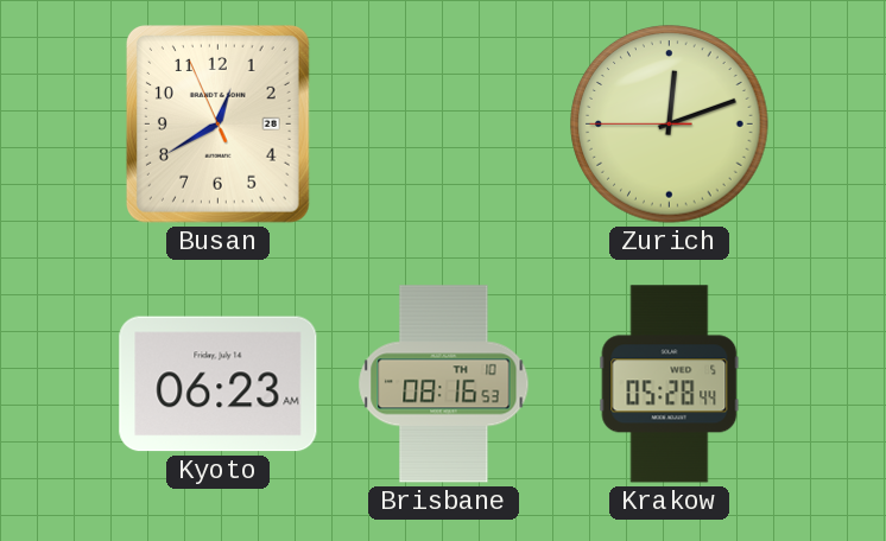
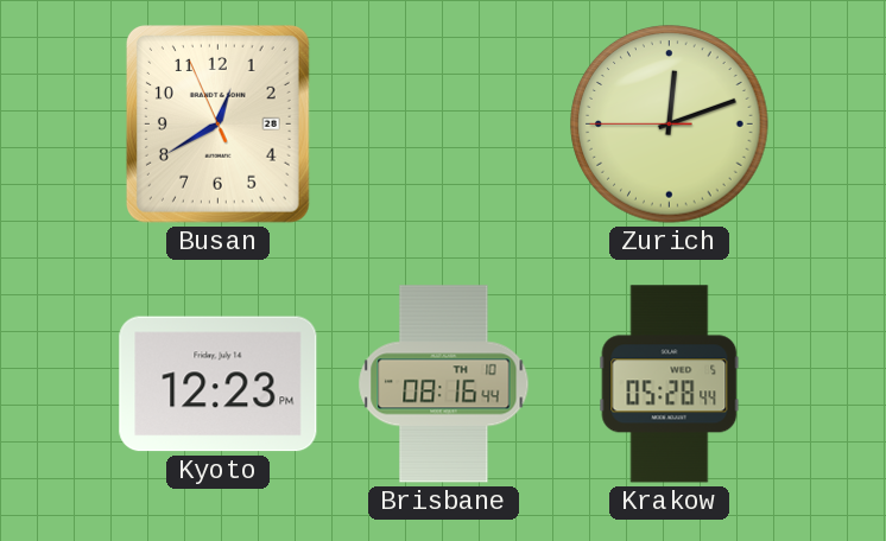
Kyoto: 06:23 -> 12:23 (219, 384)
Brisbane: 08:16:53 -> 08:16:44 (444, 384)
